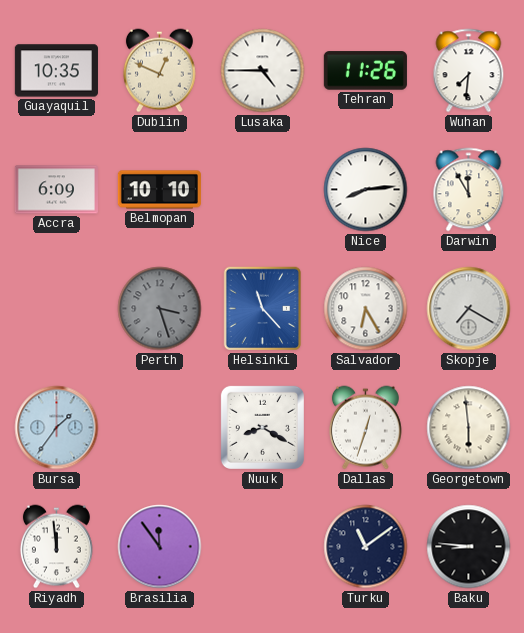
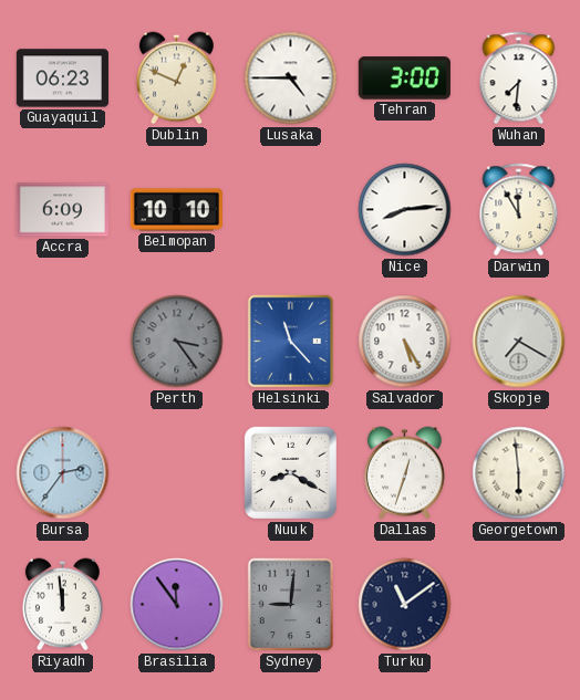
Guayaquil: 10:35 -> 06:23 (62, 79)
Tehran: 11:26 -> 3:00 (404, 79)
Perth: 3:27 -> 3:24 (177, 342)
Salvador: 6:25 -> 5:25 (405, 342)
Bursa: 1:36 -> 2:36 (63, 473)
Sydney: none -> 9:01 (291, 605)
Baku: 8:46 -> none (469, 547)
